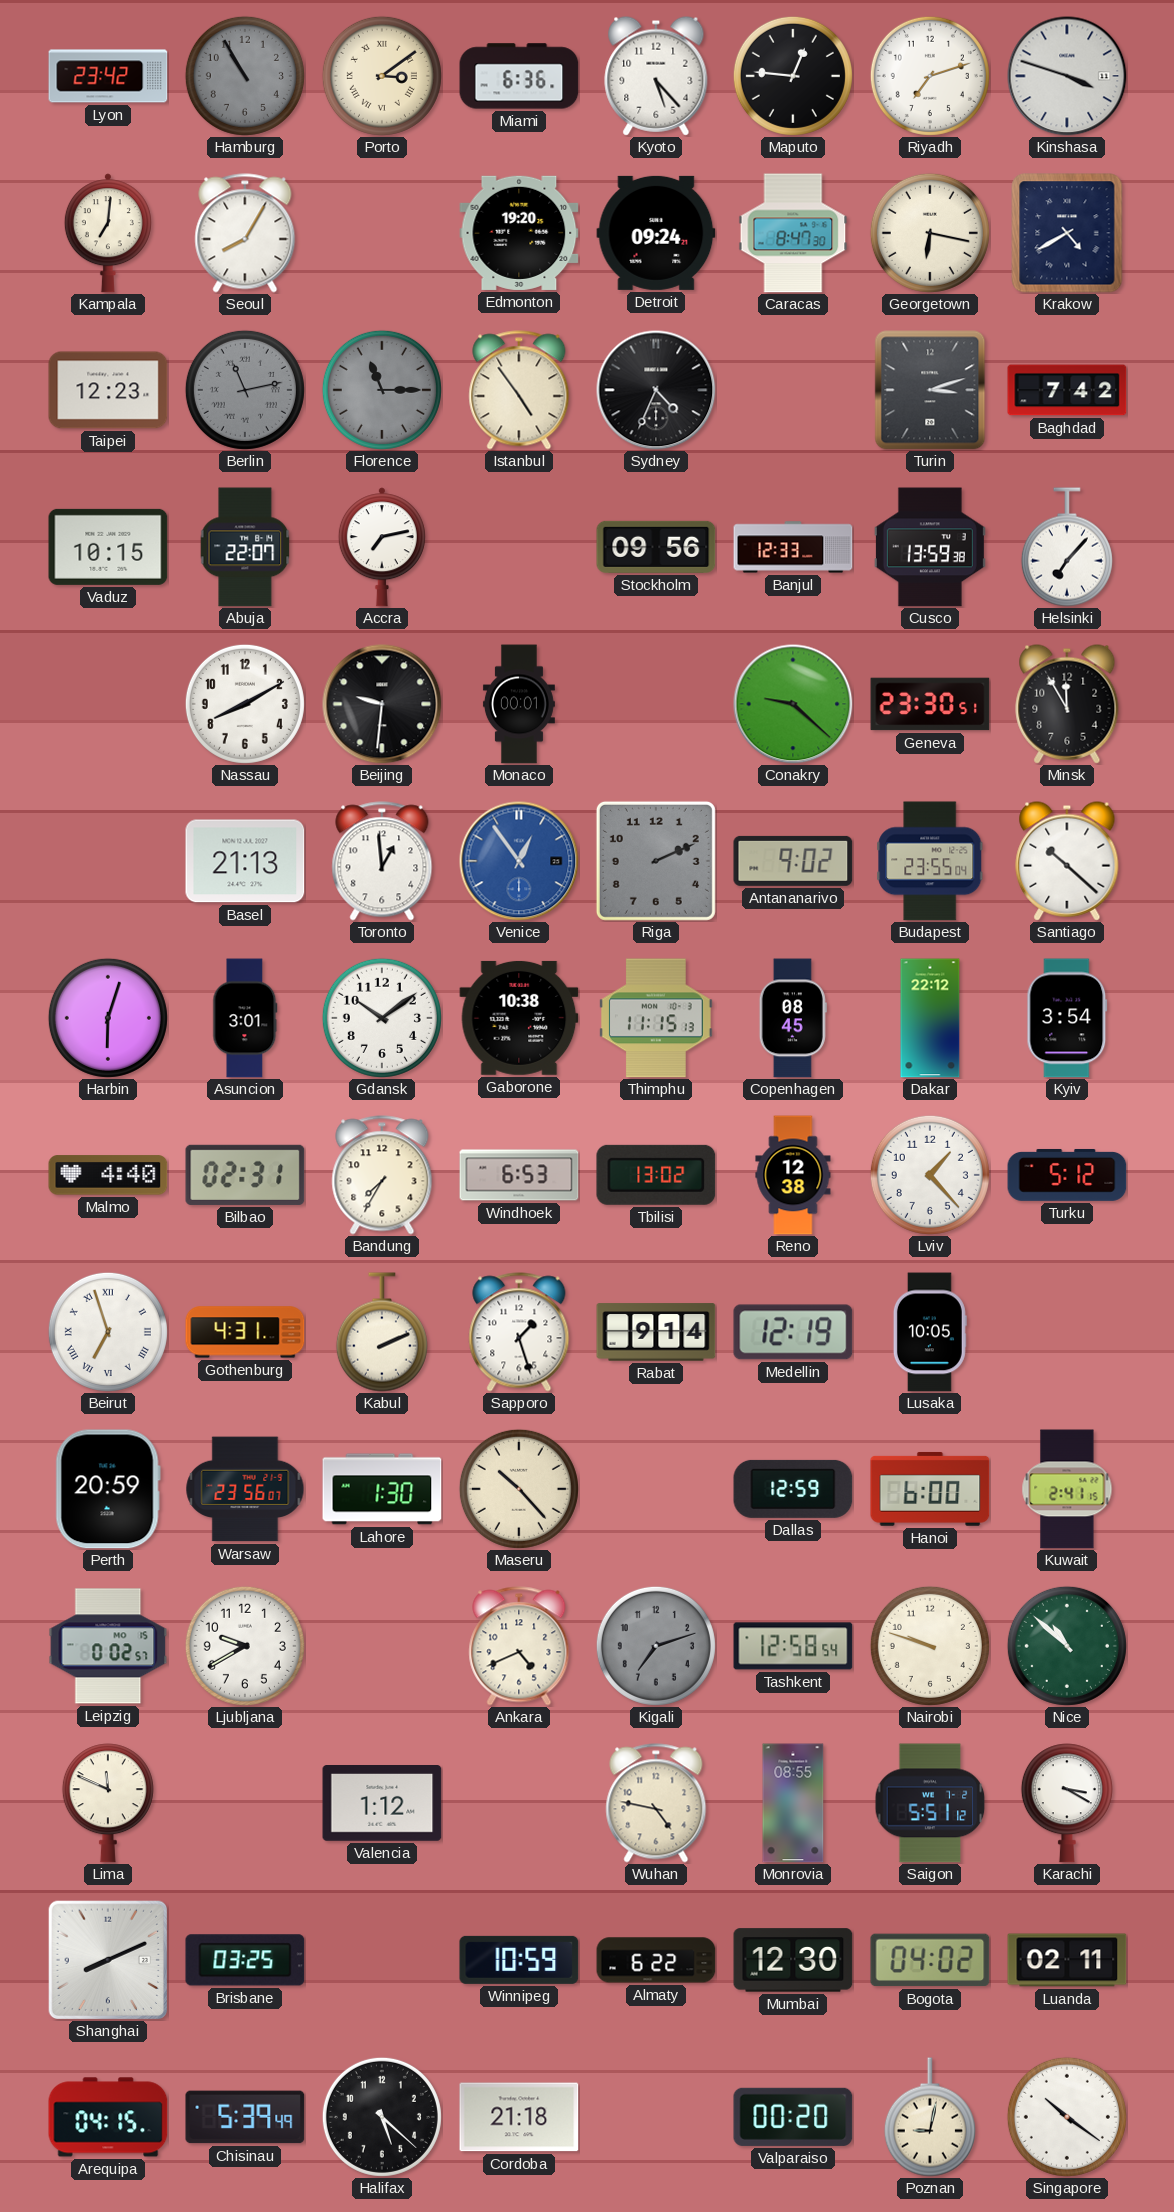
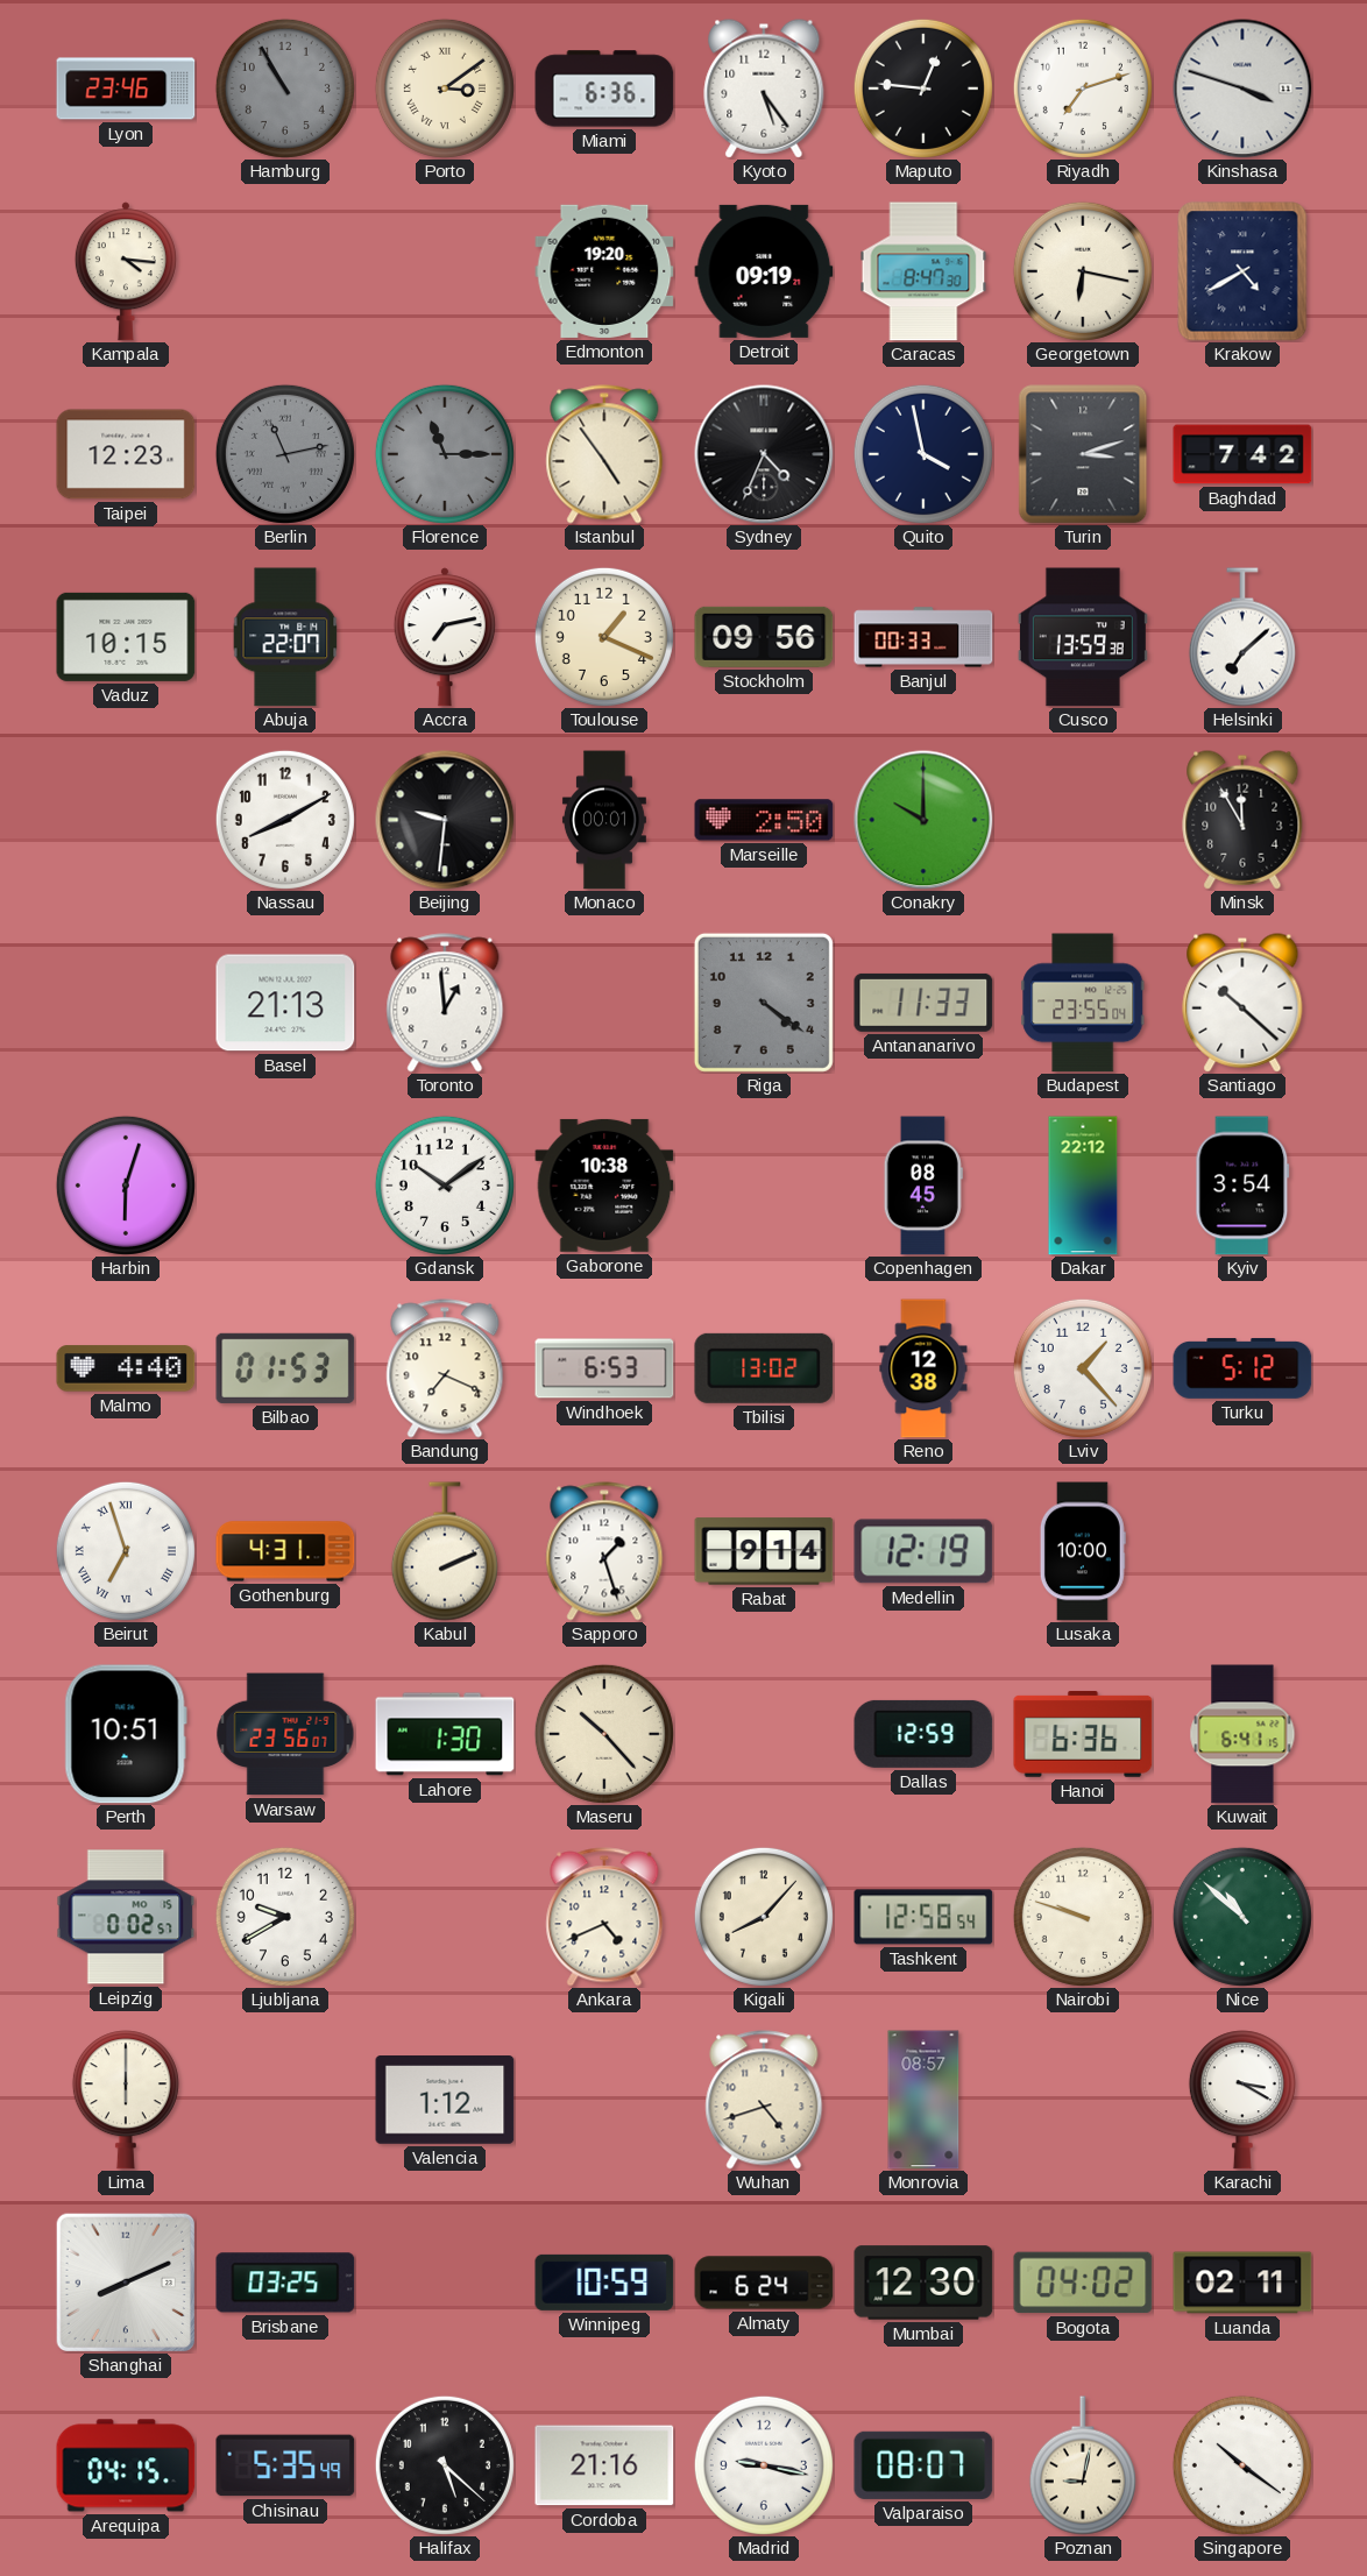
Lyon: 23:42 -> 23:46 (126, 89)
Kyoto: 5:23 -> 5:24 (764, 89)
Kampala: 7:01 -> 4:16 (126, 271)
Seoul: 8:05 -> none (245, 233)
Detroit: 09:24 -> 09:19 (764, 271)
Quito: none -> 3:58 (923, 454)
Toulouse: none -> 1:19 (604, 637)
Banjul: 12:33 -> 00:33 (923, 637)
Helsinki: 7:07 -> 7:08 (1242, 637)
Marseille: none -> 2:50 (764, 820)
Conakry: 9:22 -> 10:00 (923, 820)
Geneva: 23:30 -> none (930, 704)
Venice: 12:54 -> none (519, 861)
Riga: 2:11 -> 4:21 (764, 1003)
Antananarivo: 9:02 -> 11:33 (923, 1003)
Asuncion: 3:01 -> none (245, 1018)
Thimphu: 11:15 -> none (657, 1018)
Bilbao: 02:31 -> 01:53 (285, 1368)
Bandung: 7:35 -> 7:19 (445, 1368)
Lusaka: 10:05 -> 10:00 (1083, 1551)
Perth: 20:59 -> 10:51 (126, 1734)
Hanoi: 6:00 -> 6:36 (1083, 1734)
Kuwait: 2:41 -> 6:41 (1242, 1734)
Kigali: 7:12 -> 8:07 (764, 1917)
Kigali dial: grey -> cream (764, 1917)
Lima: 11:49 -> 6:00 (126, 2100)
Wuhan: 4:47 -> 4:42 (764, 2100)
Monrovia: 08:55 -> 08:57 (923, 2100)
Saigon: 5:51 -> none (930, 1803)
Almaty: 6:22 -> 6:24 (764, 2283)
Chisinau: 5:39 -> 5:35 (285, 2465)
Cordoba: 21:18 -> 21:16 (604, 2465)
Madrid: none -> 9:17 (764, 2465)
Valparaiso: 00:20 -> 08:07 (923, 2465)
